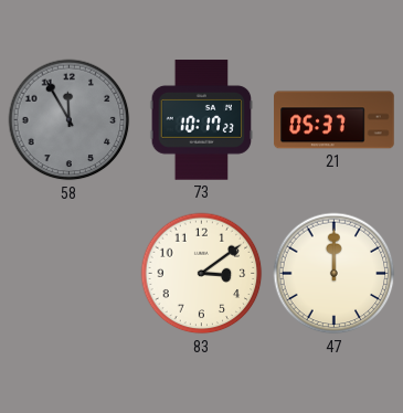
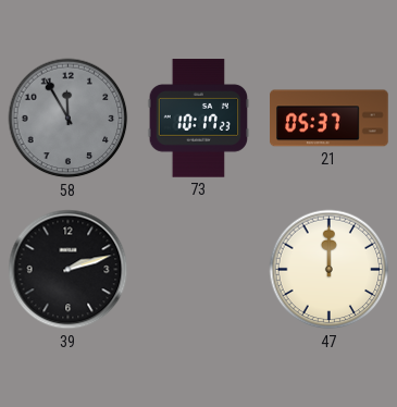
39: none -> 2:12 (69, 270)
83: 3:09 -> none (202, 274)
